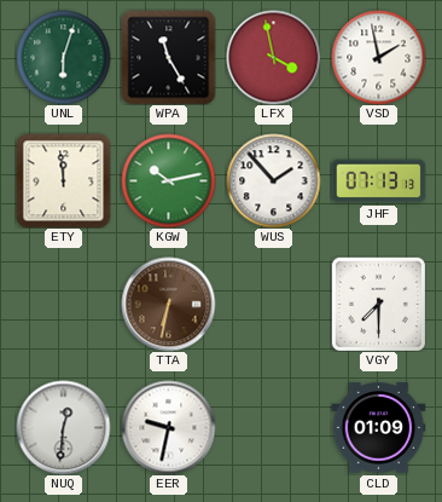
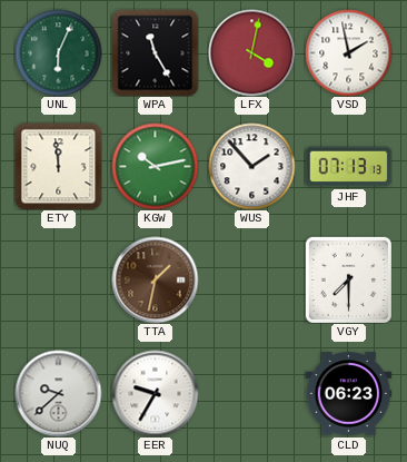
UNL: 6:03 -> 6:04 (58, 52)
LFX: 3:58 -> 4:02 (251, 52)
TTA: 6:32 -> 1:32 (155, 279)
NUQ: 12:31 -> 9:38 (58, 393)
EER: 9:32 -> 9:35 (155, 393)
CLD: 01:09 -> 06:23 (348, 394)
